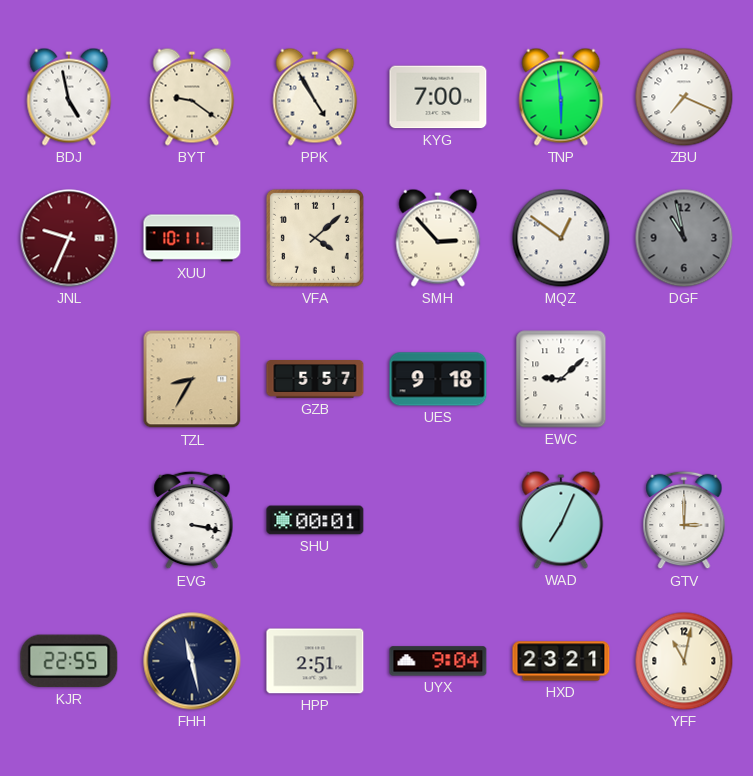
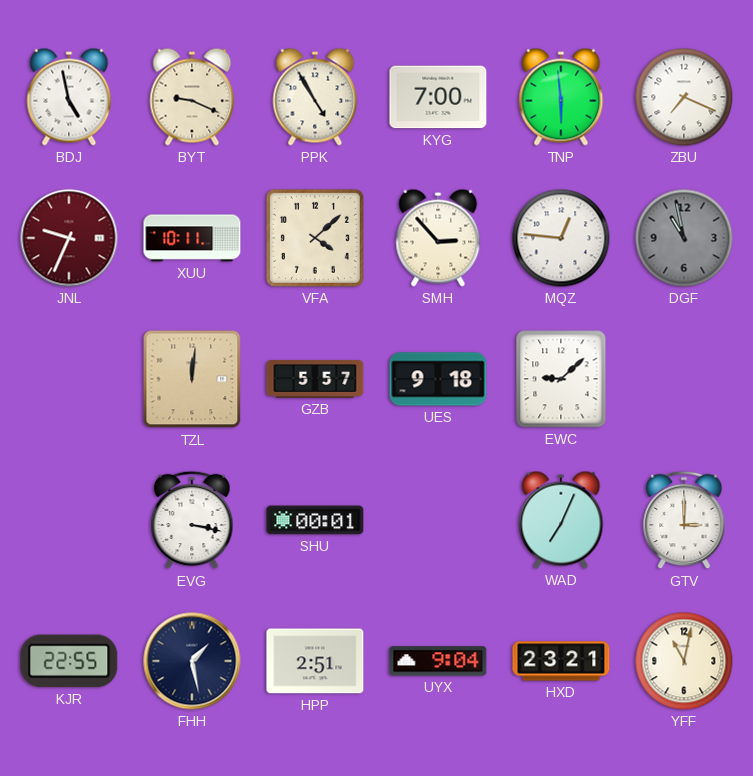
BYT: 9:21 -> 9:19 (192, 97)
MQZ: 12:51 -> 12:46 (561, 238)
TZL: 8:35 -> 12:01 (192, 379)
FHH: 11:28 -> 1:28 (192, 661)
